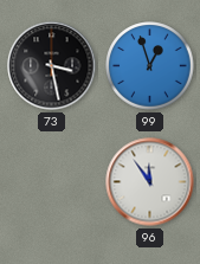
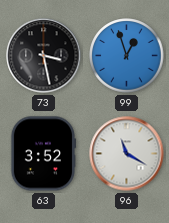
63: none -> 3:52 (42, 154)
96: 11:54 -> 11:20 (127, 154)
